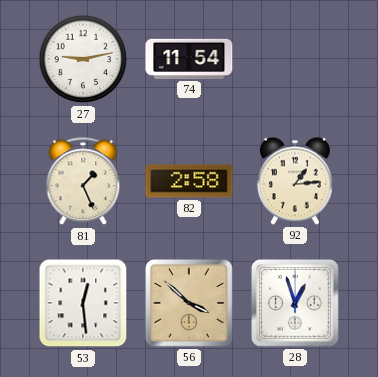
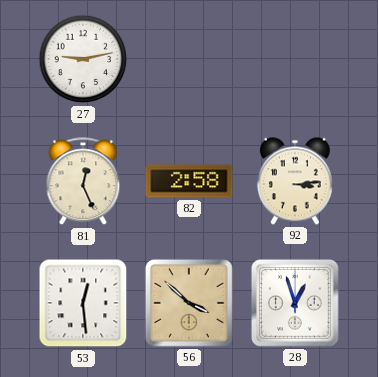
74: 11:54 -> none (189, 59)
81: 1:26 -> 12:26 (83, 182)
92: 1:14 -> 3:14 (295, 181)
